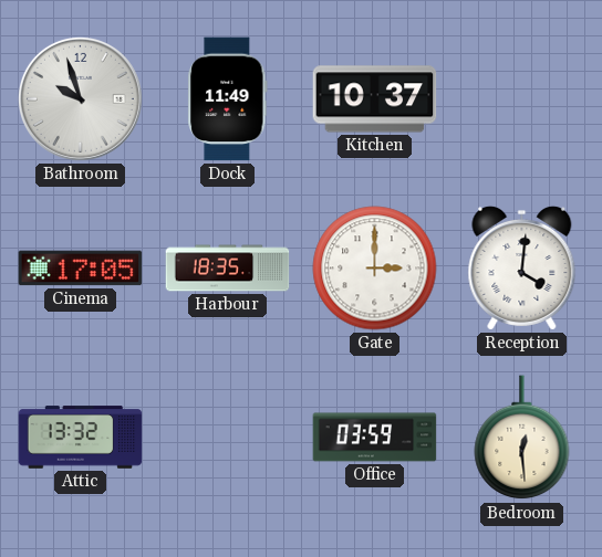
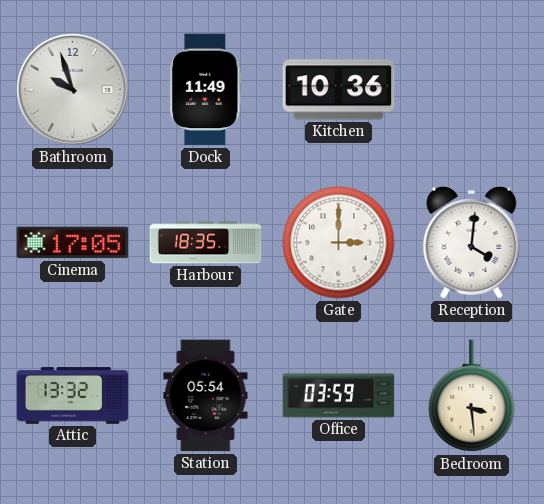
Kitchen: 10:37 -> 10:36 (339, 90)
Station: none -> 05:54 (206, 396)
Bedroom: 12:29 -> 3:29 (472, 396)
